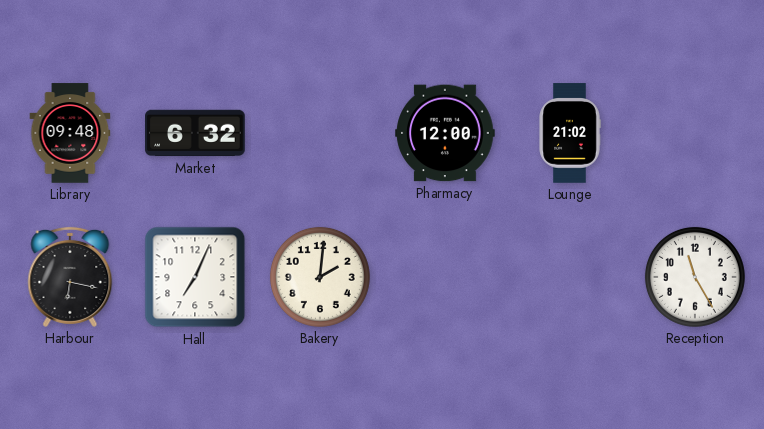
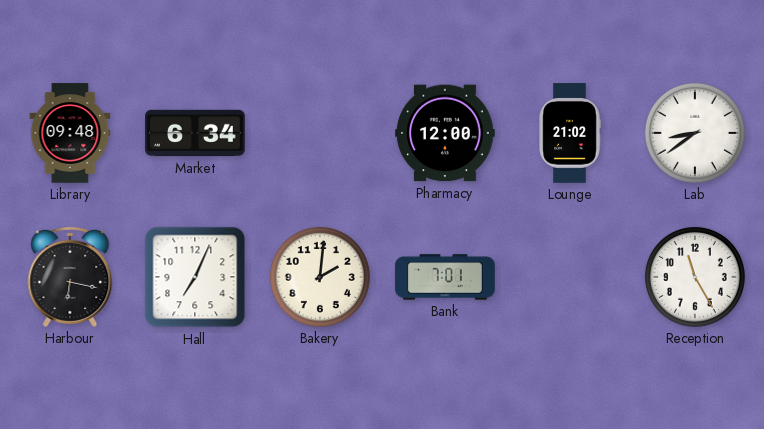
Market: 6:32 -> 6:34 (195, 133)
Lab: none -> 8:39 (695, 133)
Bank: none -> 7:01 (445, 277)
